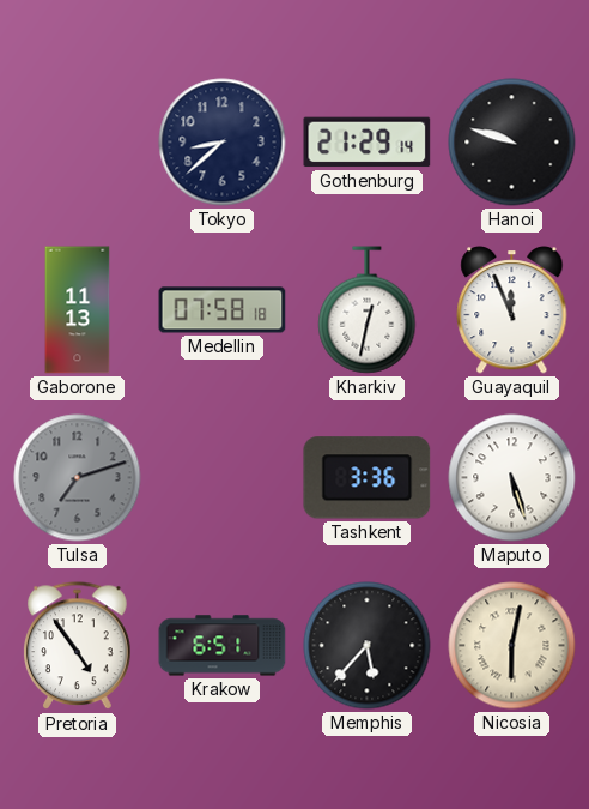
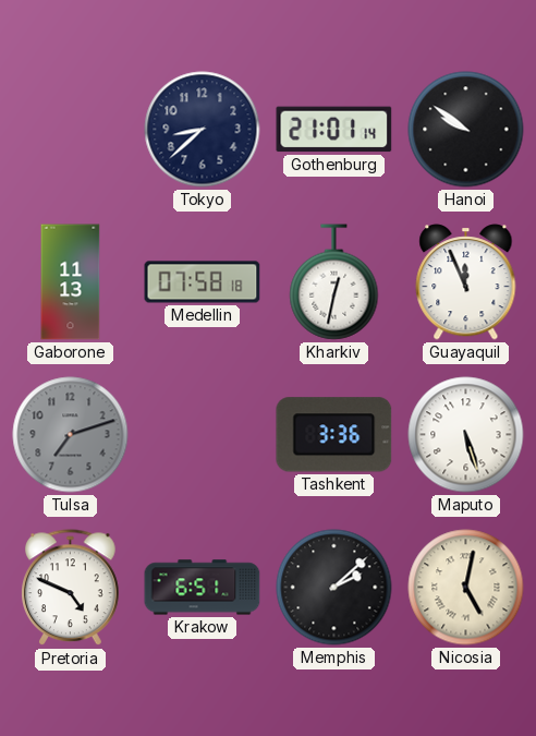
Gothenburg: 21:29 -> 21:01 (334, 130)
Hanoi: 9:48 -> 9:51 (466, 130)
Pretoria: 4:54 -> 4:49 (71, 588)
Memphis: 5:37 -> 2:08 (334, 588)
Nicosia: 6:02 -> 5:02 (466, 588)
